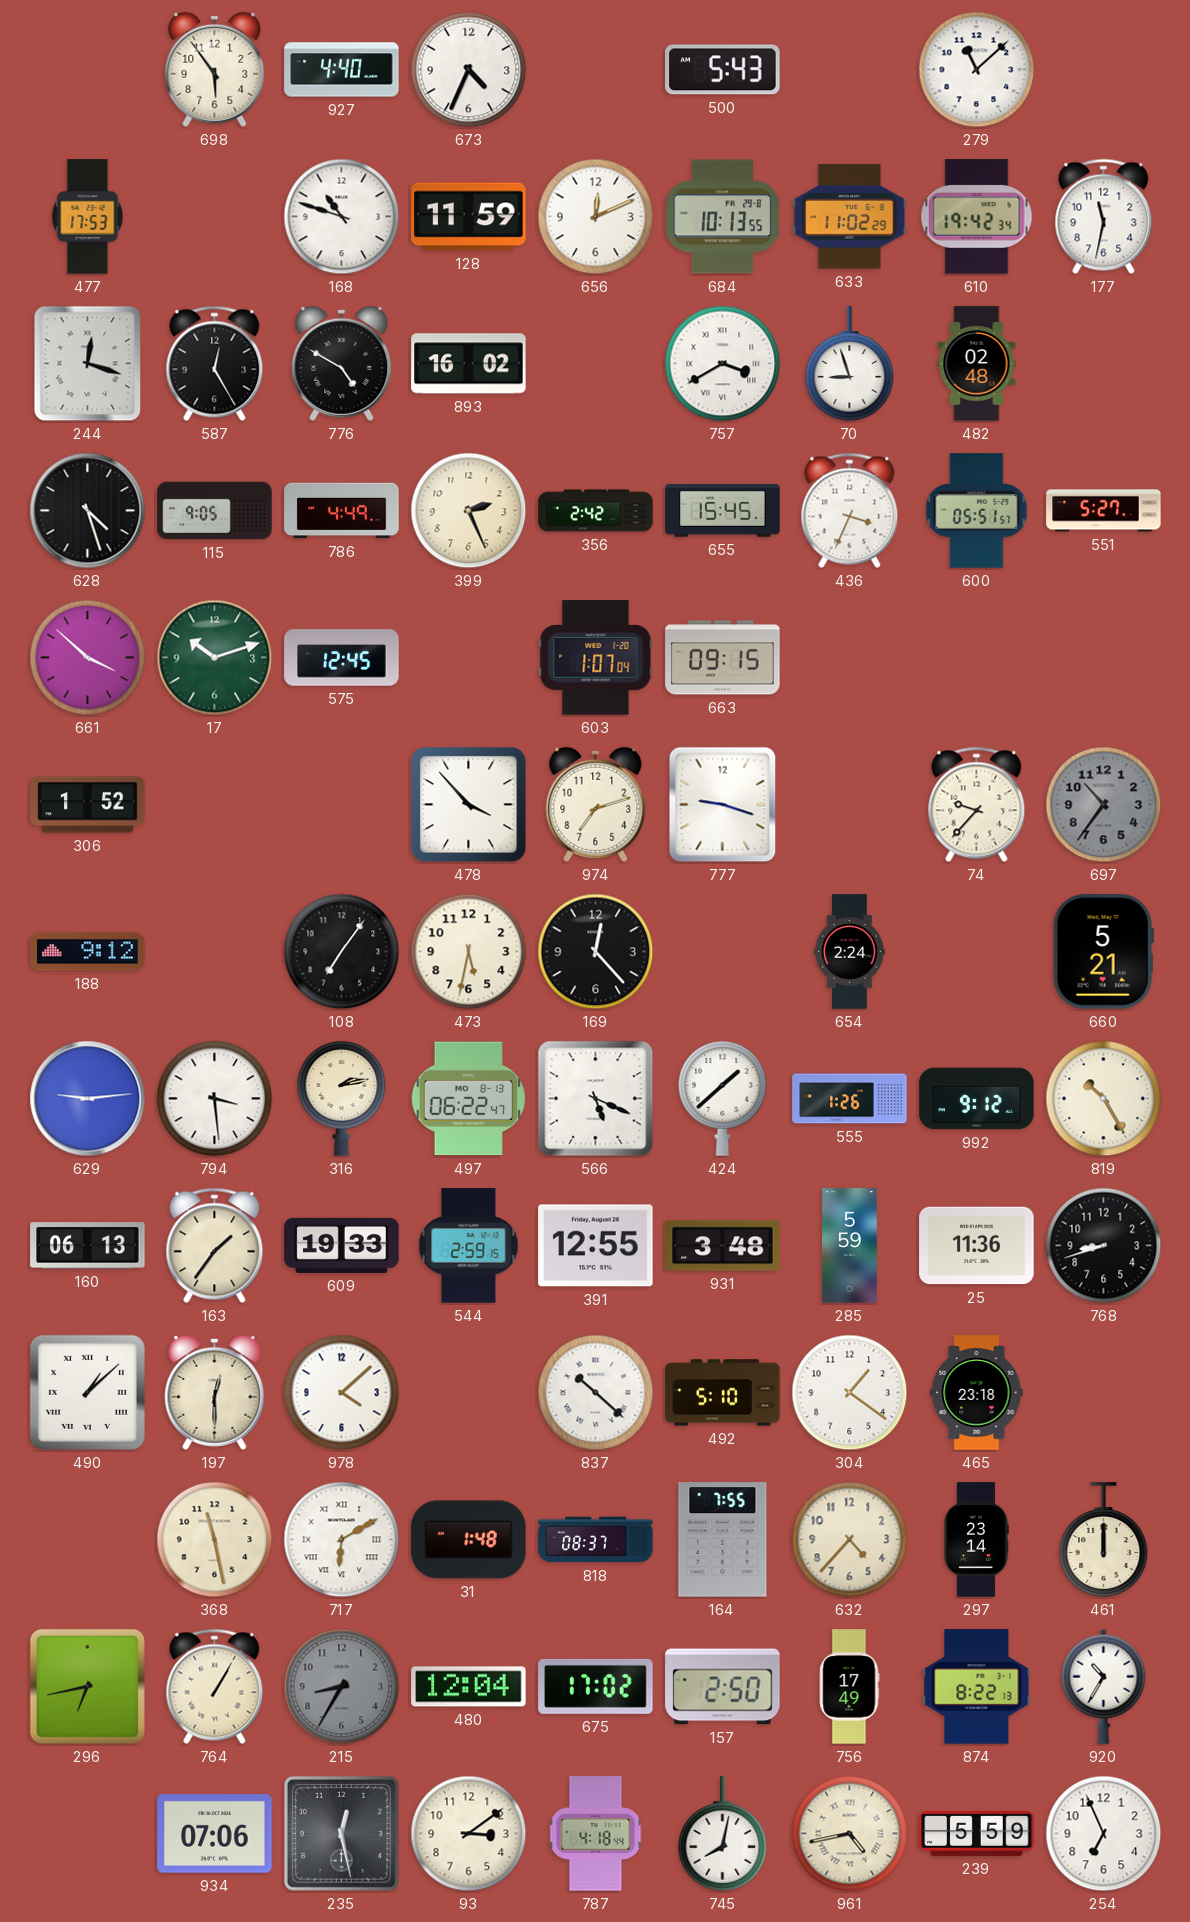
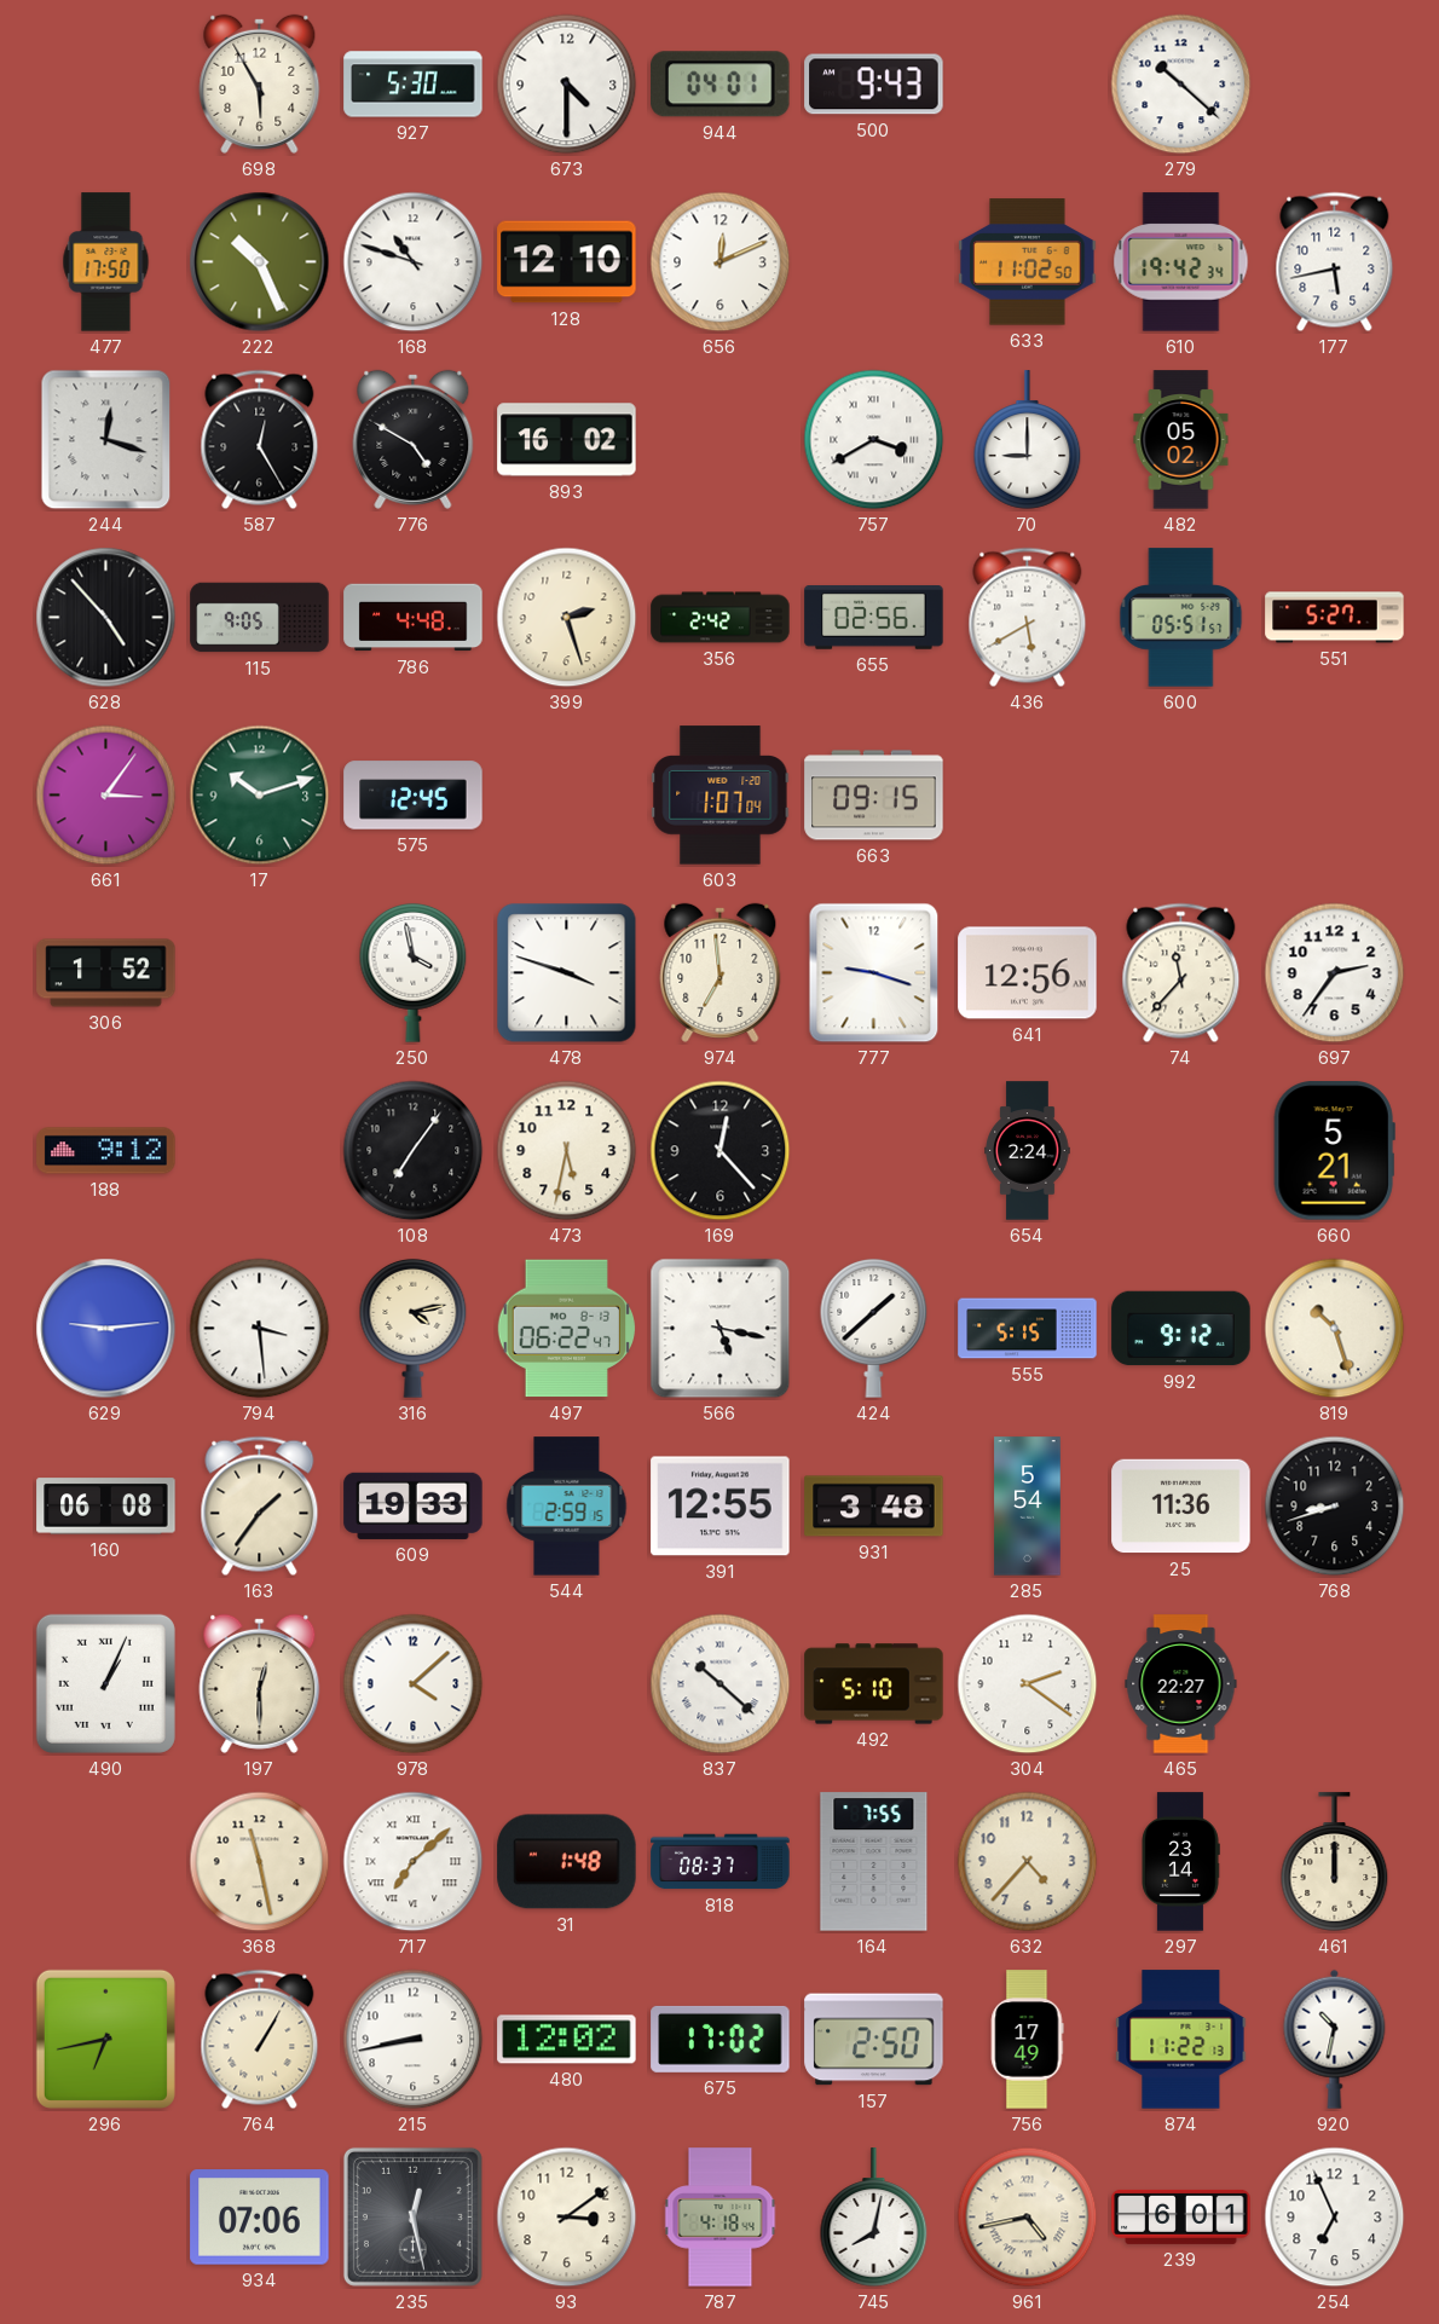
698: 5:54 -> 5:55 (260, 83)
927: 4:40 -> 5:30 (414, 85)
673: 4:34 -> 4:30 (567, 85)
944: none -> 04:01 (721, 85)
500: 5:43 -> 9:43 (874, 85)
279: 11:08 -> 10:22 (1181, 85)
477: 17:53 -> 17:50 (106, 262)
222: none -> 10:26 (260, 262)
128: 11:59 -> 12:10 (567, 262)
684: 10:13 -> none (723, 217)
633: 11:02:29 -> 11:02:50 (1028, 262)
177: 11:32 -> 5:43 (1335, 262)
70: 8:57 -> 9:00 (1028, 440)
482: 02:48 -> 05:02 (1181, 440)
628: 4:27 -> 4:53 (106, 618)
786: 4:49 -> 4:48 (414, 618)
399: 2:26 -> 2:27 (567, 618)
655: 15:45 -> 02:56 (874, 618)
436: 3:34 -> 5:40 (1028, 618)
661: 3:52 -> 3:06 (106, 796)
250: none -> 3:58 (414, 972)
478: 3:53 -> 3:48 (567, 973)
974: 7:12 -> 6:59 (721, 972)
641: none -> 12:56 (1028, 973)
74: 9:37 -> 11:37 (1181, 973)
697: 10:36 -> 2:36 (1335, 973)
697 dial: grey -> white (1335, 973)
316: 2:13 -> 4:13 (414, 1328)
566: 5:19 -> 5:17 (721, 1329)
555: 1:26 -> 5:15 (1028, 1329)
819: 10:25 -> 10:27 (1335, 1329)
160: 06:13 -> 06:08 (106, 1507)
285: 5:59 -> 5:54 (1028, 1507)
490: 1:08 -> 1:04 (105, 1683)
304: 1:21 -> 2:21 (1028, 1684)
465: 23:18 -> 22:27 (1181, 1684)
717: 6:10 -> 7:08 (414, 1862)
215: 8:35 -> 8:43 (414, 2040)
215 dial: grey -> white (414, 2040)
480: 12:04 -> 12:02 (567, 2040)
874: 8:22 -> 11:22 (1181, 2040)
920: 10:35 -> 10:32 (1335, 2039)
239: 5:59 -> 6:01 (1181, 2216)
